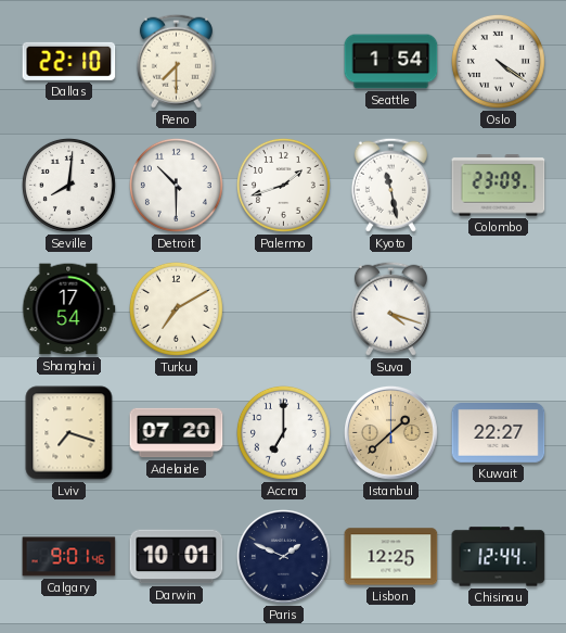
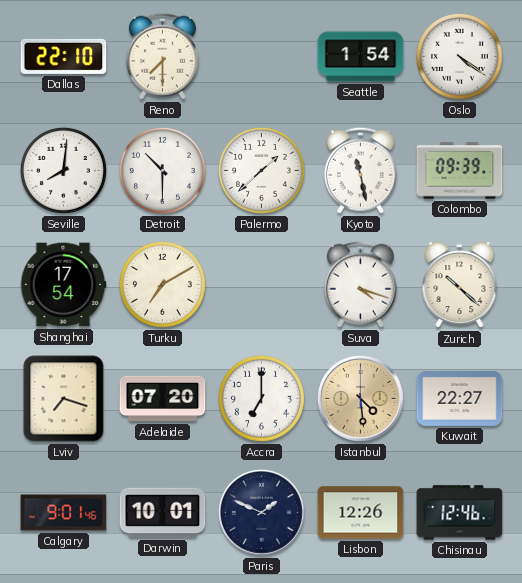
Palermo: 1:42 -> 1:38 (261, 170)
Colombo: 23:09 -> 09:39 (460, 171)
Zurich: none -> 10:22 (460, 285)
Istanbul: 1:38 -> 4:29 (361, 399)
Lisbon: 12:25 -> 12:26 (361, 513)
Chisinau: 12:44 -> 12:46 (460, 513)
